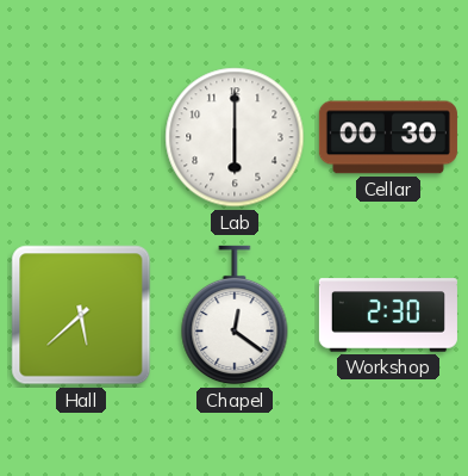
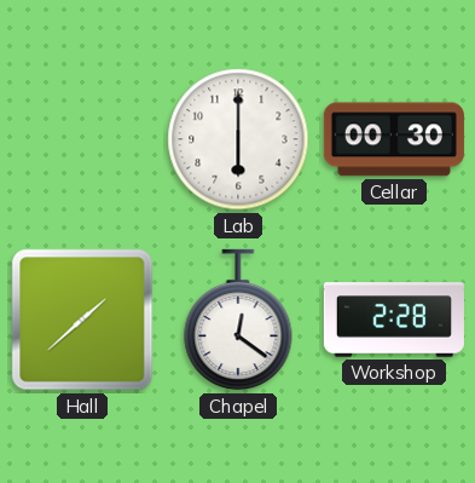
Hall: 5:38 -> 1:38 (82, 320)
Workshop: 2:30 -> 2:28 (394, 320)
